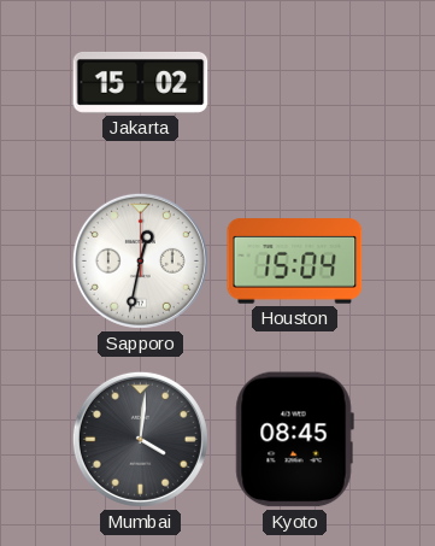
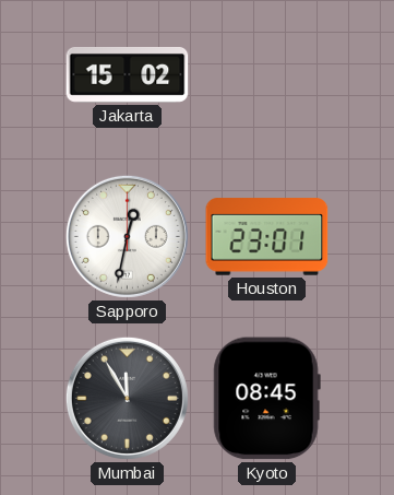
Houston: 15:04 -> 23:01 (267, 237)
Mumbai: 4:01 -> 11:55 (127, 398)
